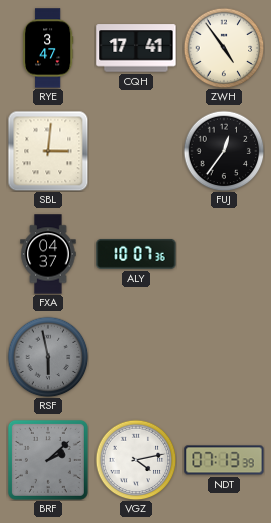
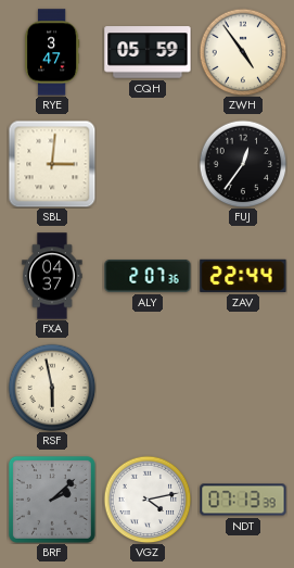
CQH: 17:41 -> 05:59 (148, 52)
ALY: 10:07 -> 2:07 (148, 276)
ZAV: none -> 22:44 (243, 276)
RSF dial: grey -> cream (52, 388)
